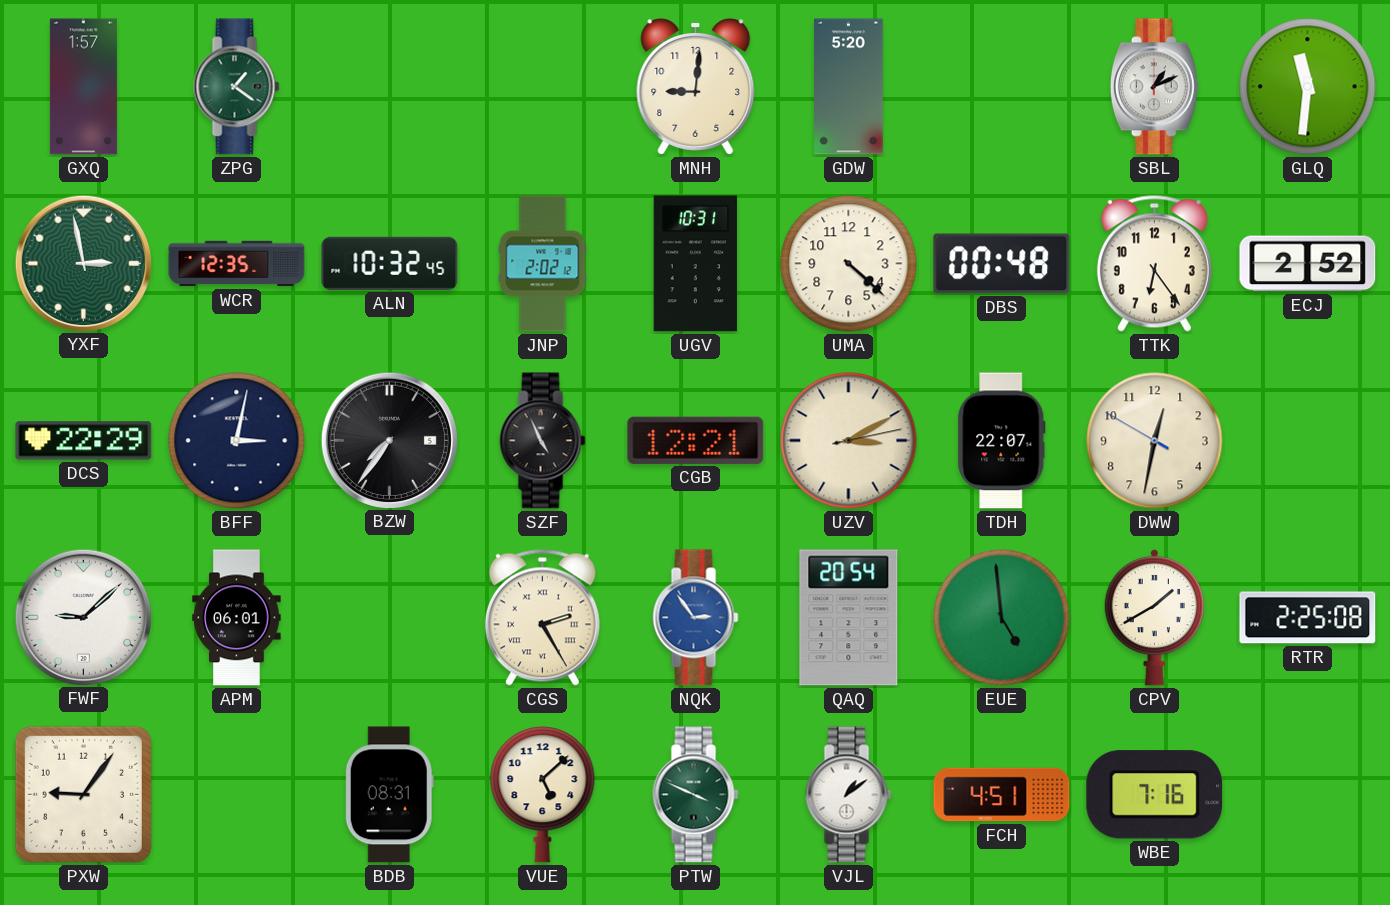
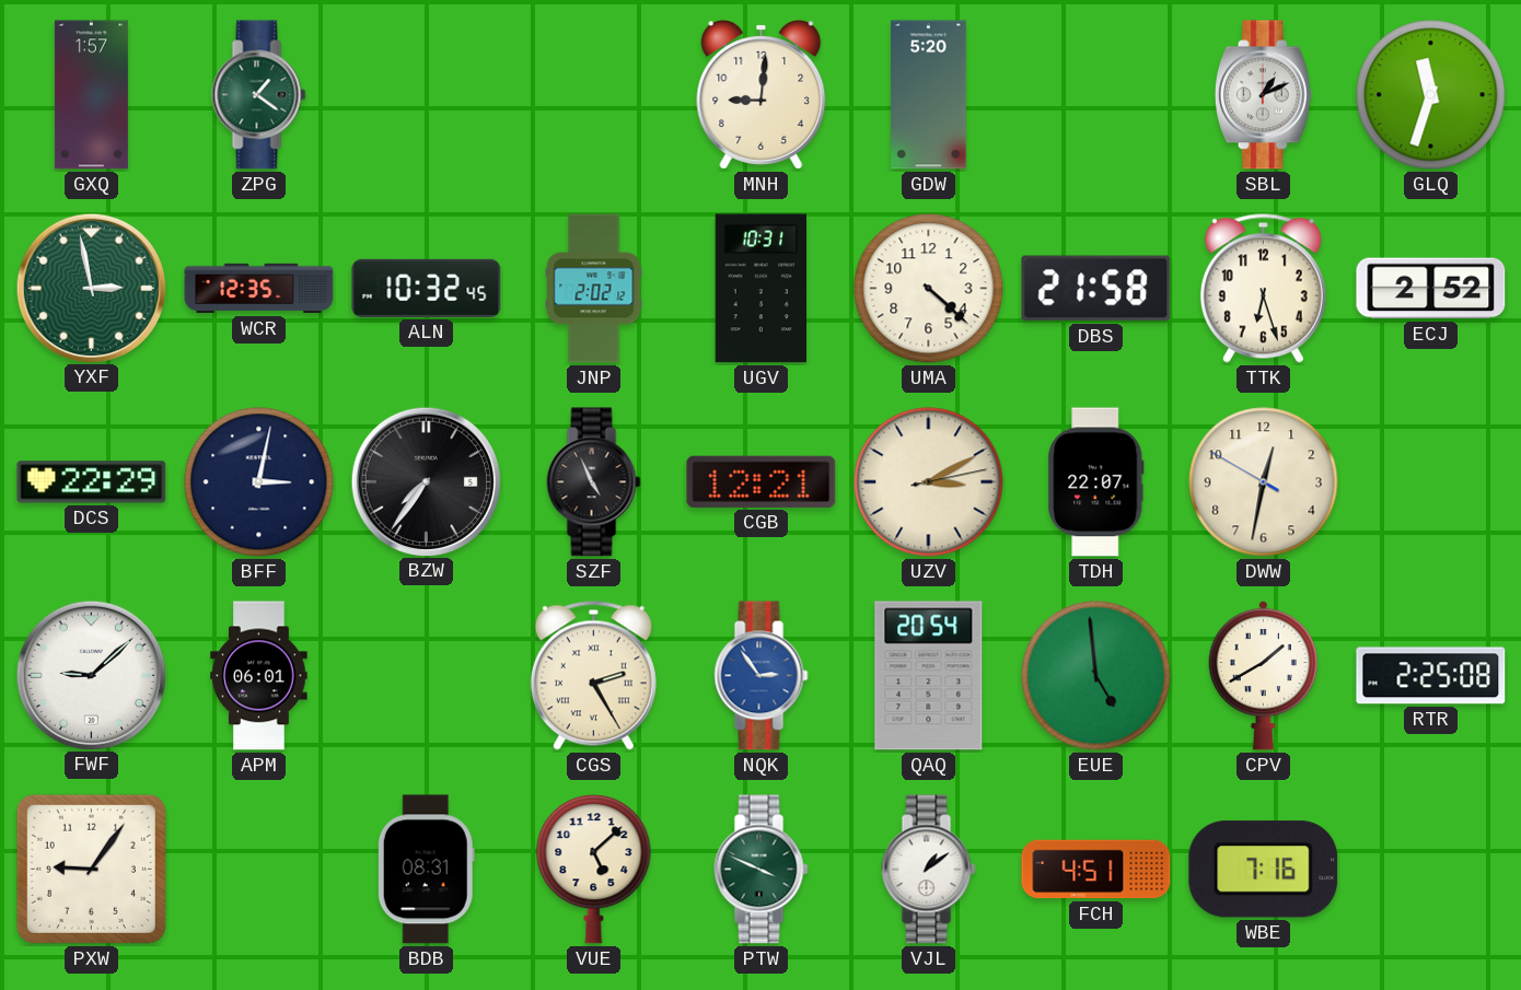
GLQ: 11:31 -> 11:33 (1431, 95)
DBS: 00:48 -> 21:58 (1096, 289)
TTK: 6:24 -> 6:27 (1263, 288)
